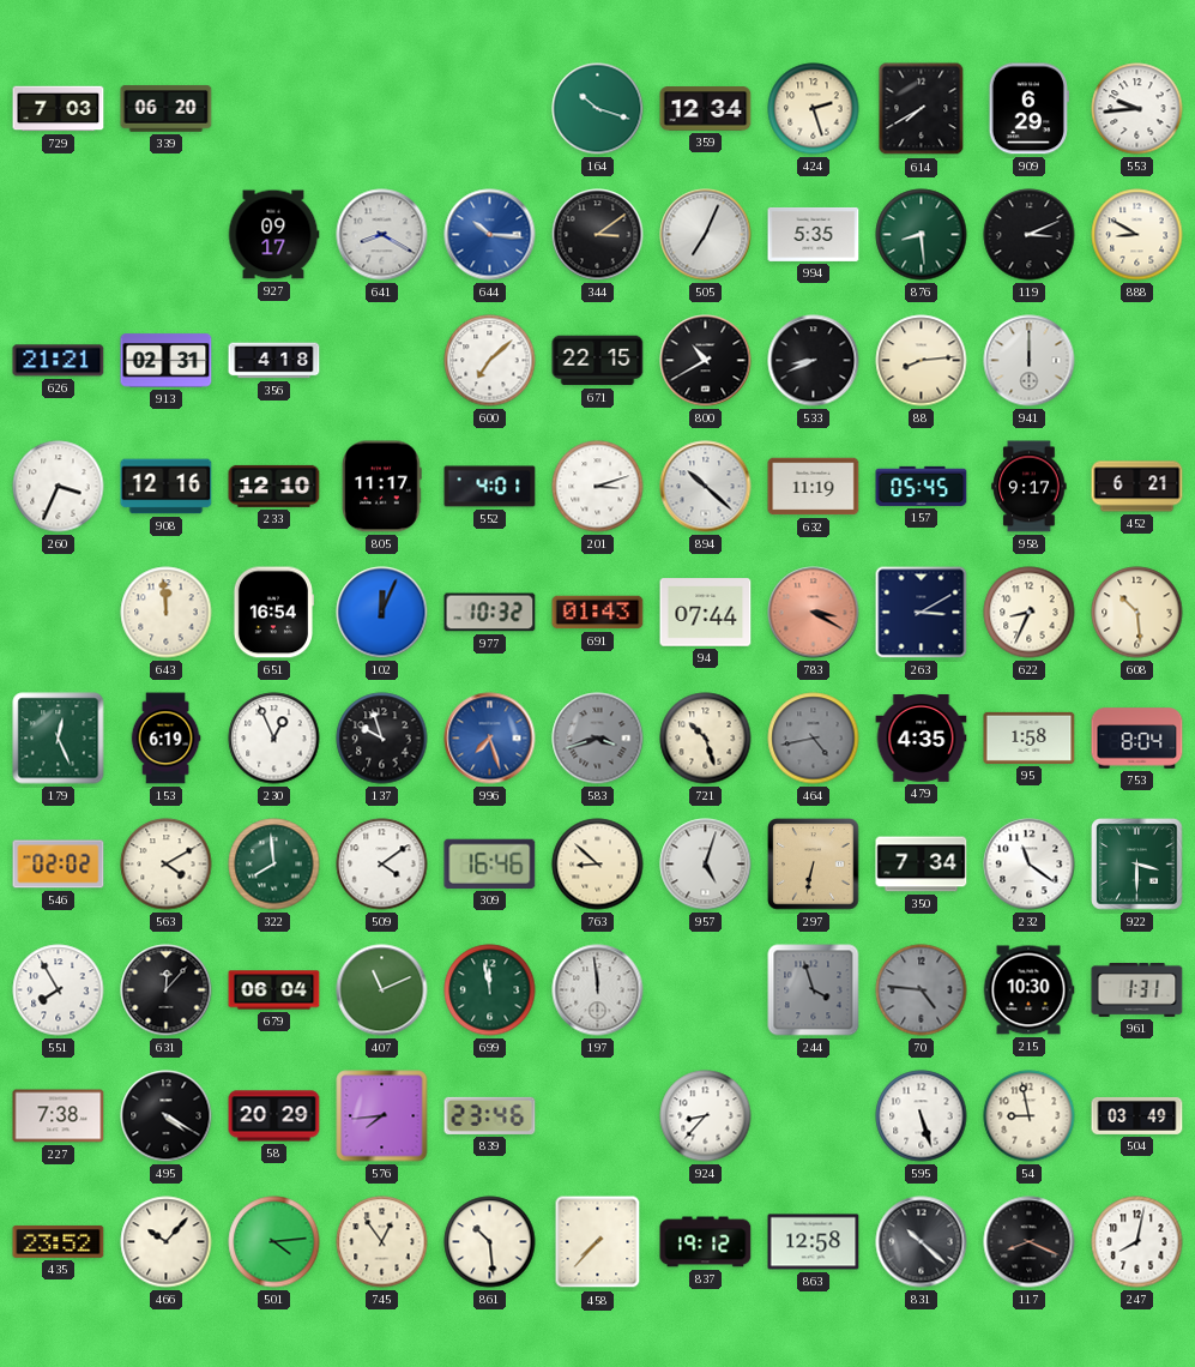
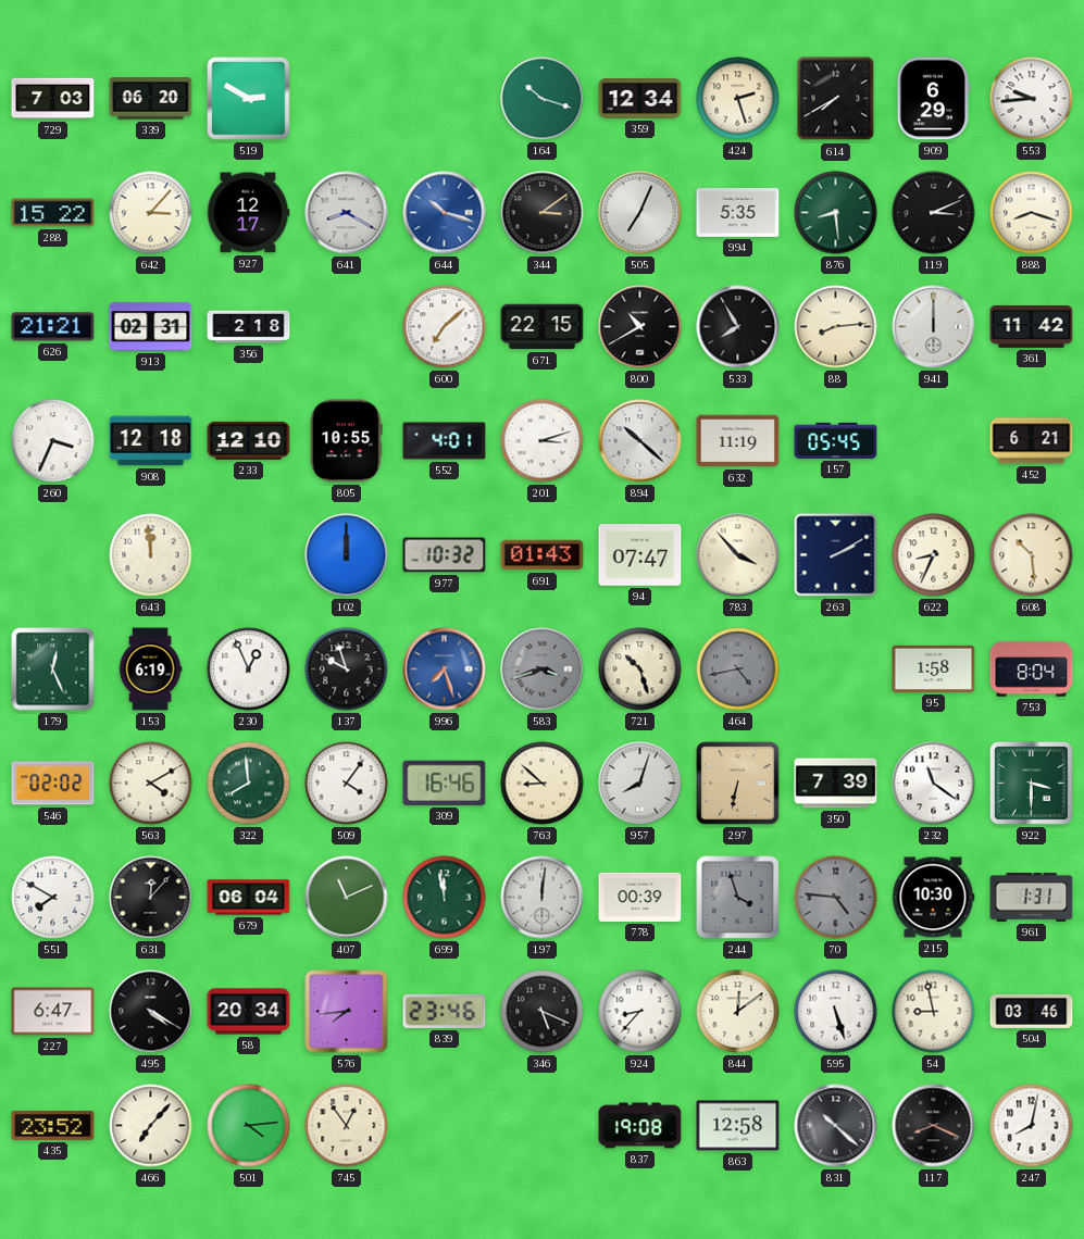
519: none -> 2:50 (249, 99)
288: none -> 15:22 (53, 213)
642: none -> 3:07 (151, 213)
927: 09:17 -> 12:17 (248, 213)
644: 10:16 -> 10:18 (445, 213)
888: 8:50 -> 8:18 (1032, 213)
356: 4:18 -> 2:18 (249, 327)
533: 8:41 -> 7:55 (738, 327)
361: none -> 11:42 (1032, 326)
908: 12:16 -> 12:18 (151, 441)
805: 11:17 -> 10:55 (347, 441)
958: 9:17 -> none (1030, 487)
651: 16:54 -> none (273, 613)
102: 12:04 -> 12:00 (347, 555)
94: 07:44 -> 07:47 (640, 555)
783: 3:20 -> 3:53 (738, 555)
783 dial: salmon -> cream (738, 555)
263: 3:10 -> 2:10 (836, 555)
479: 4:35 -> none (922, 739)
509: 4:09 -> 4:06 (347, 784)
957: 5:03 -> 8:03 (640, 784)
350: 7:34 -> 7:39 (836, 784)
551: 7:55 -> 7:50 (53, 898)
197: 11:59 -> 12:01 (543, 898)
778: none -> 00:39 (640, 897)
227: 7:38 -> 6:47 (53, 1012)
58: 20:29 -> 20:34 (249, 1012)
346: none -> 5:19 (543, 1012)
844: none -> 12:09 (738, 1012)
504: 03:49 -> 03:46 (1032, 1011)
466: 10:07 -> 7:07 (151, 1126)
861: 10:29 -> none (490, 1242)
458: 7:37 -> none (598, 1242)
837: 19:12 -> 19:08 (640, 1126)
